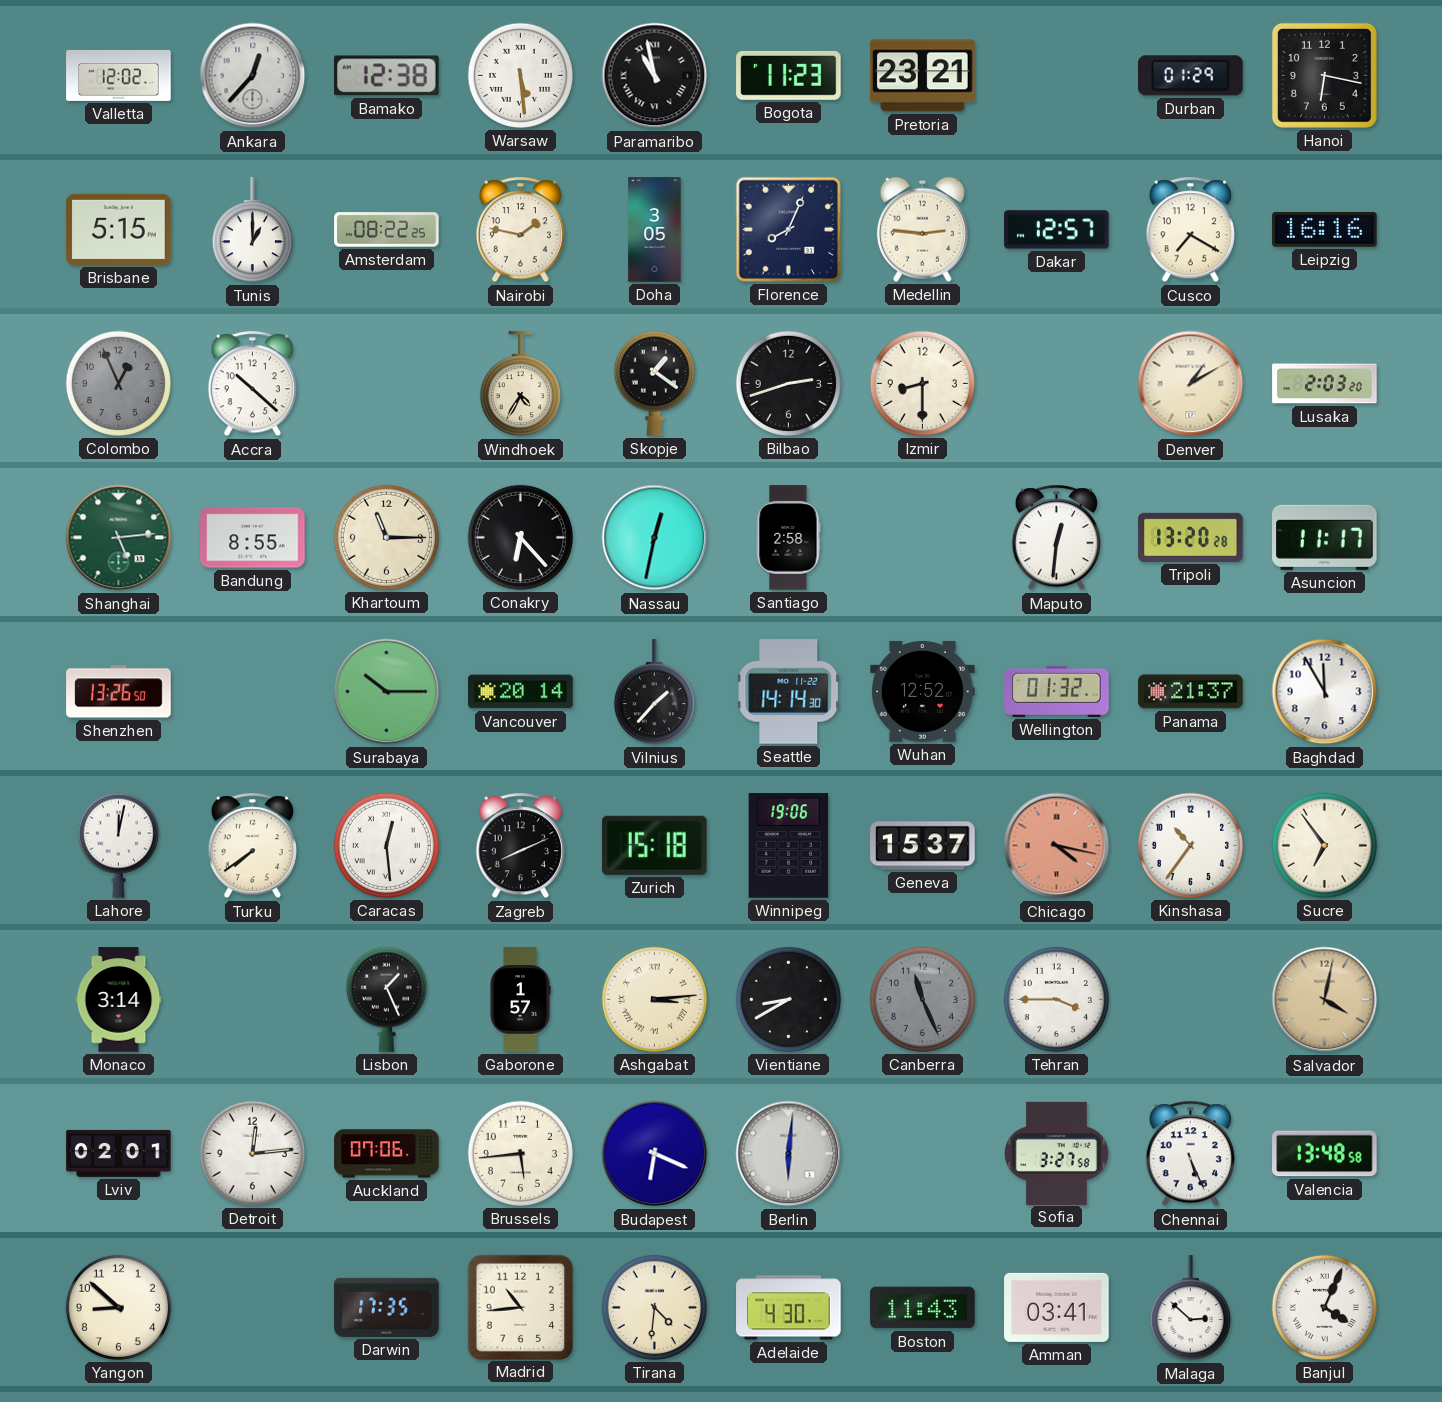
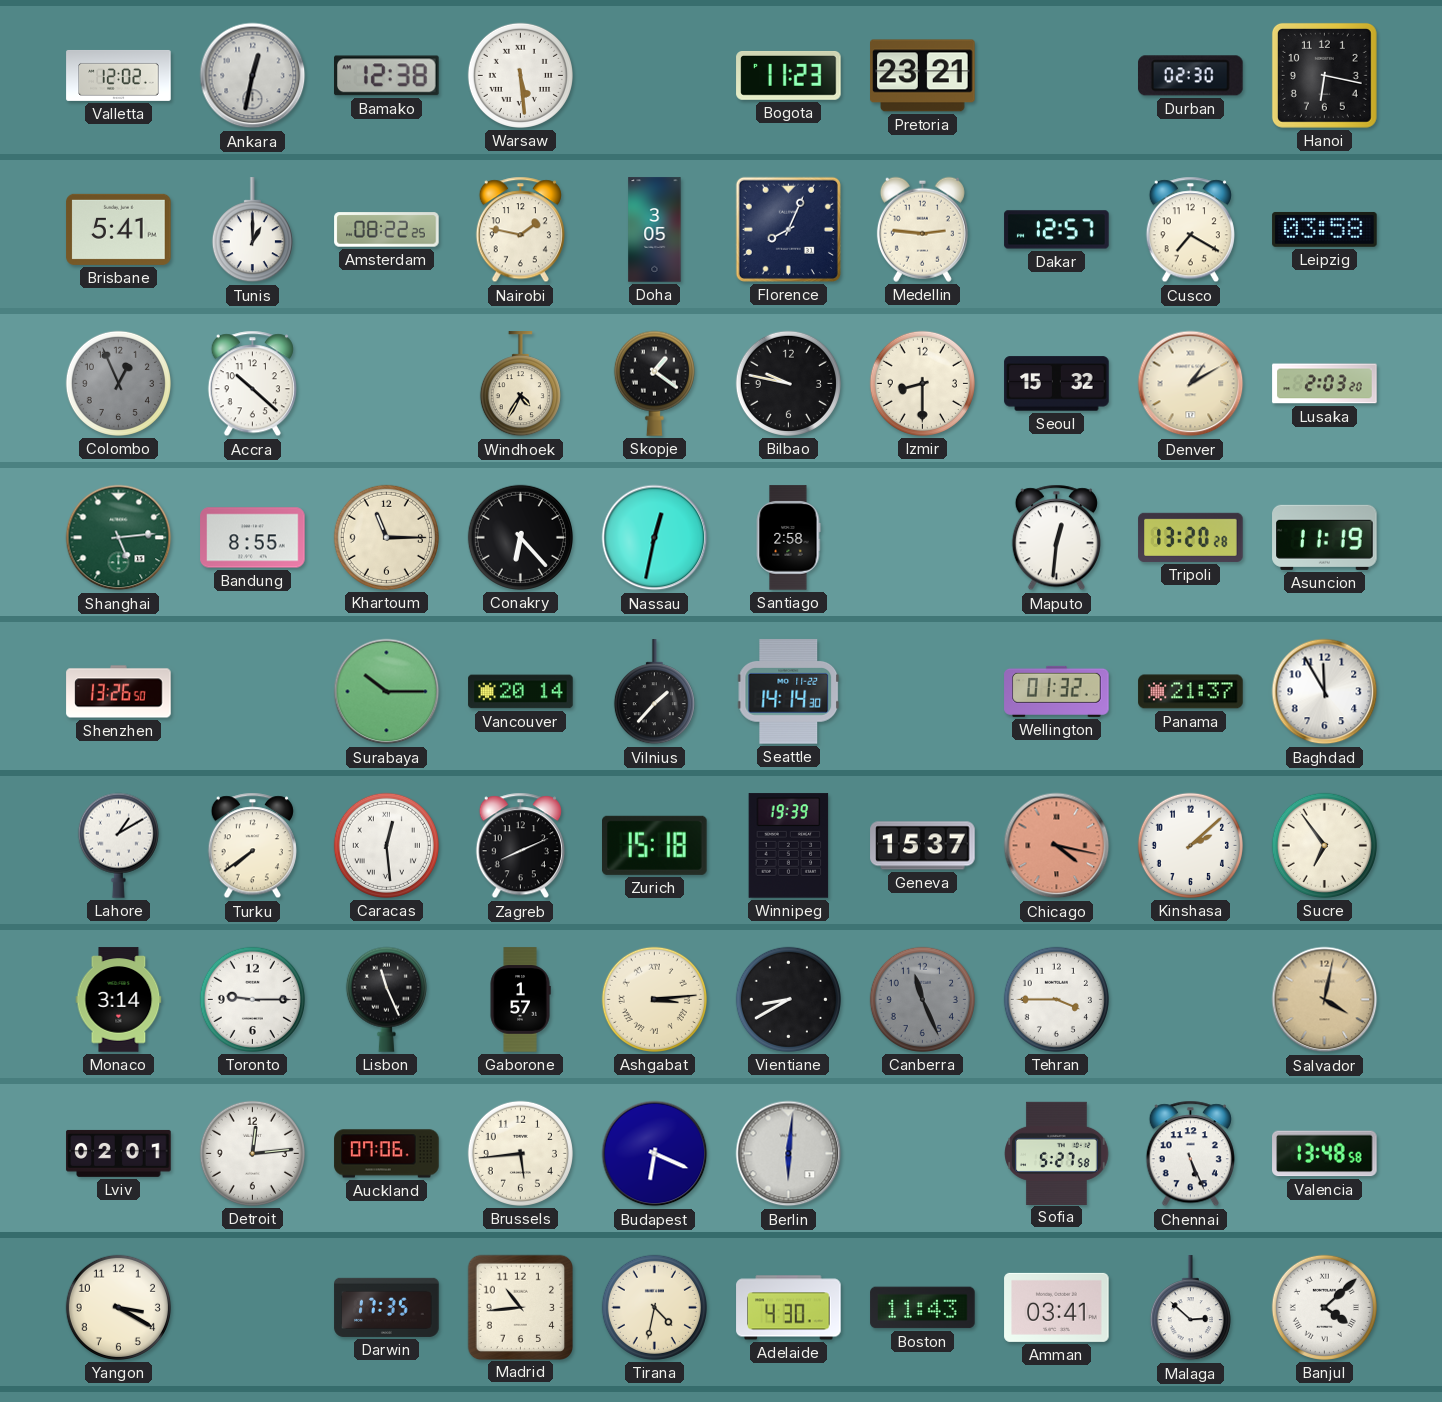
Ankara: 12:37 -> 12:32 (253, 76)
Paramaribo: 10:58 -> none (655, 76)
Durban: 01:29 -> 02:30 (1191, 76)
Brisbane: 5:15 -> 5:41 (119, 229)
Leipzig: 16:16 -> 03:58 (1325, 230)
Bilbao: 2:42 -> 9:47 (788, 383)
Seoul: none -> 15:32 (1057, 384)
Asuncion: 11:17 -> 11:19 (1325, 537)
Wuhan: 12:52 -> none (923, 692)
Lahore: 12:02 -> 1:10 (118, 845)
Winnipeg: 19:06 -> 19:39 (789, 846)
Kinshasa: 10:36 -> 2:08 (1190, 845)
Toronto: none -> 9:15 (252, 999)
Lisbon: 1:26 -> 11:26 (386, 999)
Sofia: 3:27 -> 5:27 (1057, 1153)
Yangon: 8:52 -> 3:20 (118, 1307)
Tirana: 4:31 -> 4:32 (654, 1307)
Banjul: 4:04 -> 4:08 (1324, 1307)
